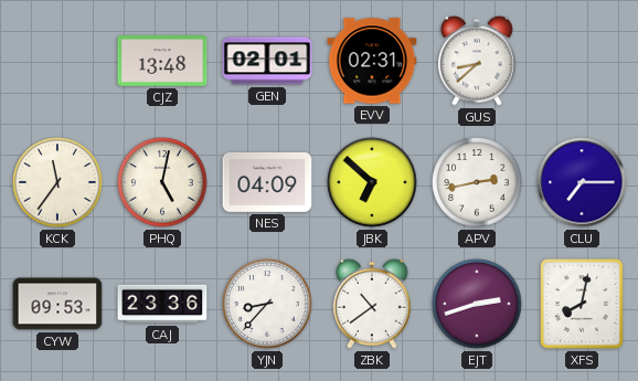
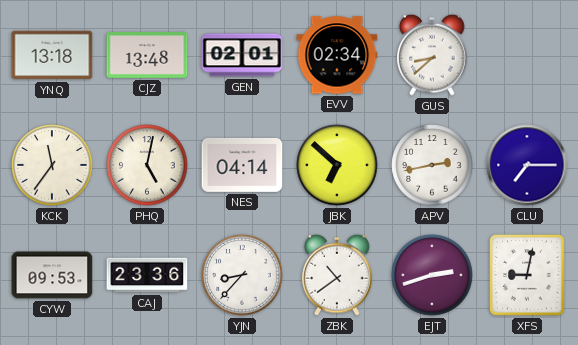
YNQ: none -> 13:18 (52, 55)
EVV: 02:31 -> 02:34 (337, 55)
NES: 04:09 -> 04:14 (242, 165)
XFS: 8:02 -> 9:02 (528, 276)
